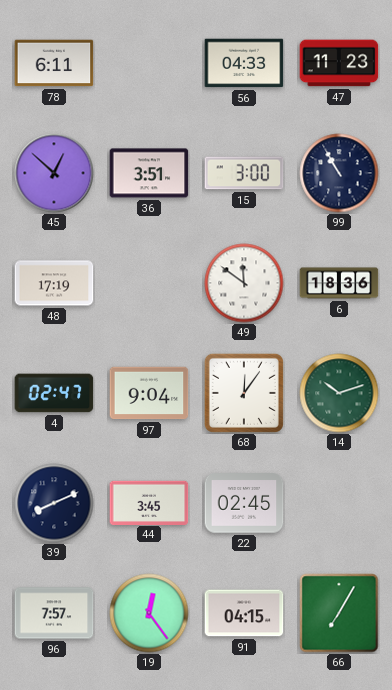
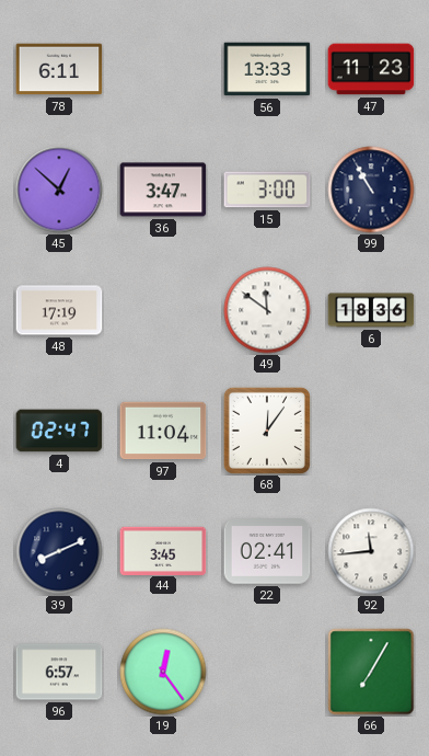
56: 04:33 -> 13:33 (267, 69)
36: 3:51 -> 3:47 (163, 190)
97: 9:04 -> 11:04 (163, 431)
14: 10:12 -> none (339, 393)
22: 02:45 -> 02:41 (267, 551)
92: none -> 11:44 (371, 551)
96: 7:57 -> 6:57 (59, 672)
91: 04:15 -> none (244, 613)
